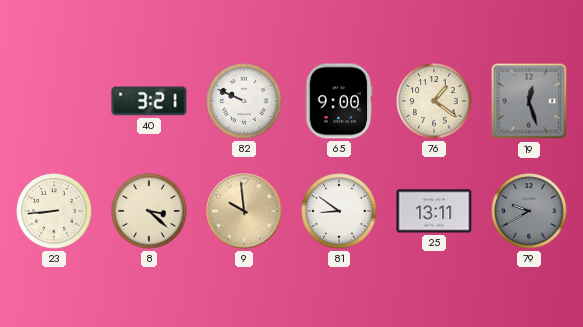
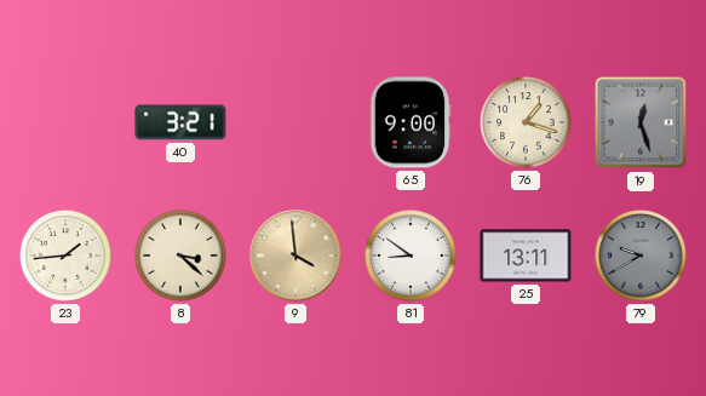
82: 9:49 -> none (244, 101)
76: 1:21 -> 1:18 (526, 122)
23: 8:44 -> 1:44 (65, 256)
9: 9:59 -> 3:59 (295, 256)
